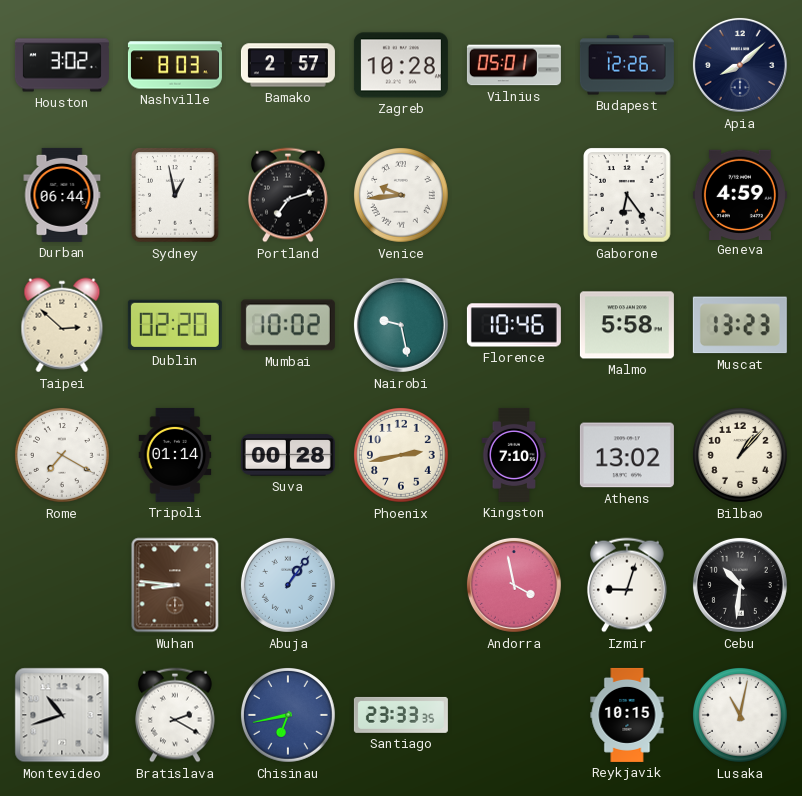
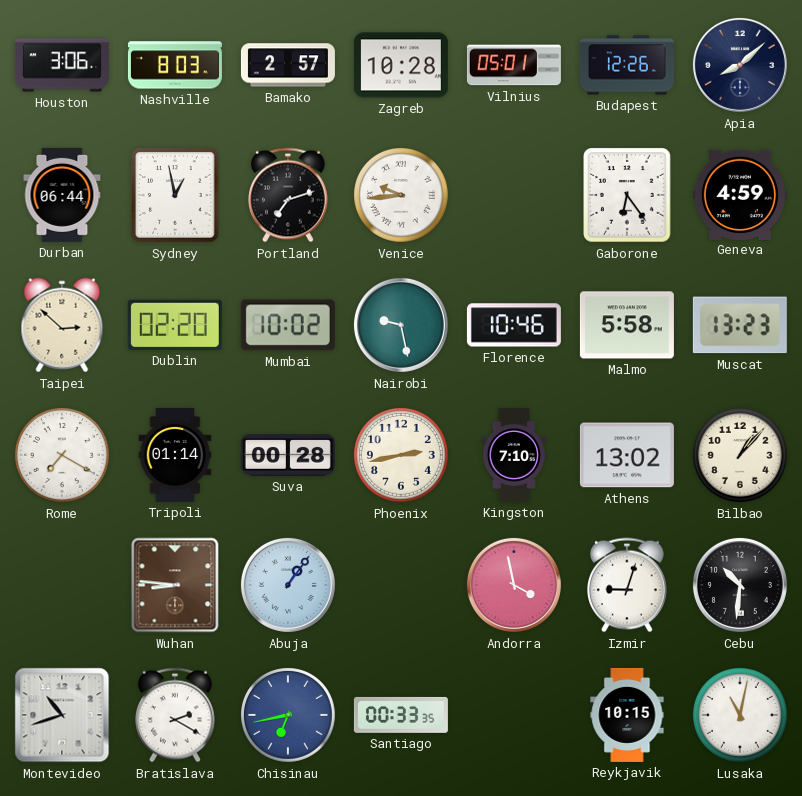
Houston: 3:02 -> 3:06 (62, 65)
Santiago: 23:33 -> 00:33 (401, 715)
